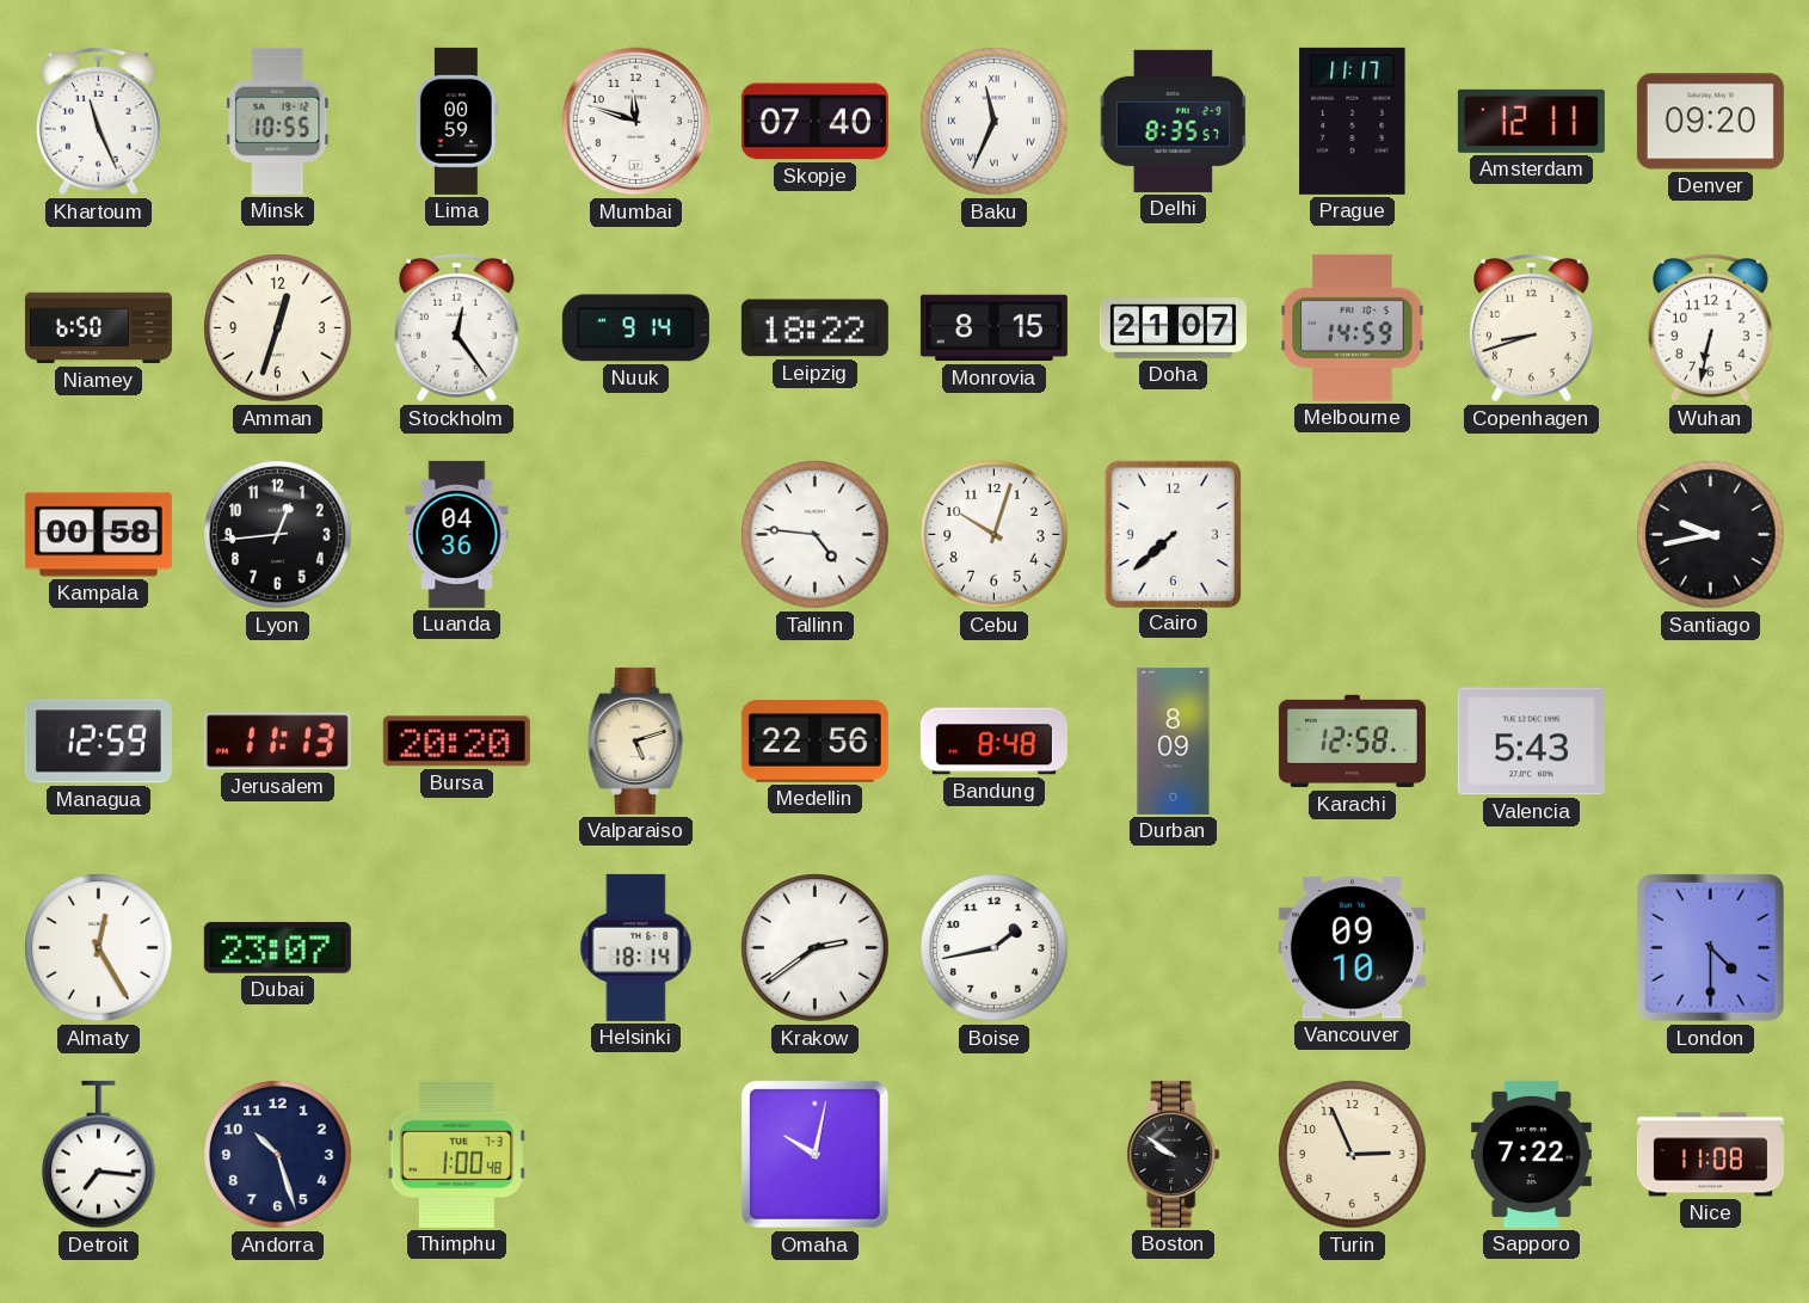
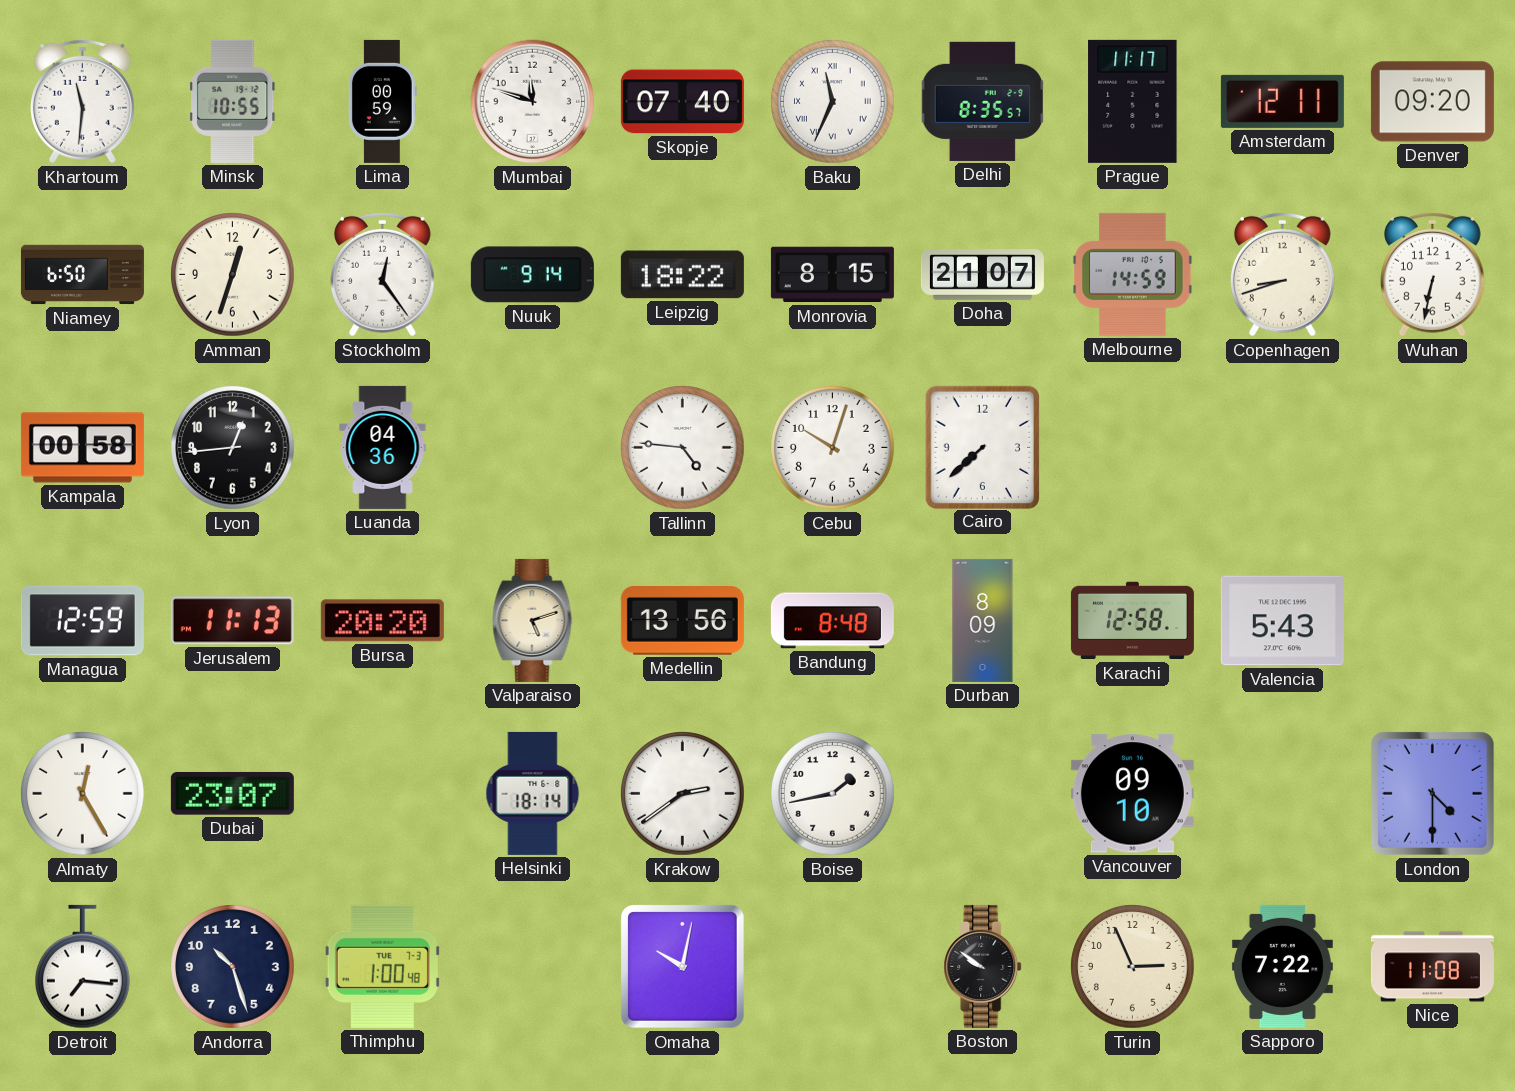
Khartoum: 11:26 -> 11:31 (82, 101)
Santiago: 9:43 -> none (1711, 535)
Medellin: 22:56 -> 13:56 (682, 621)
